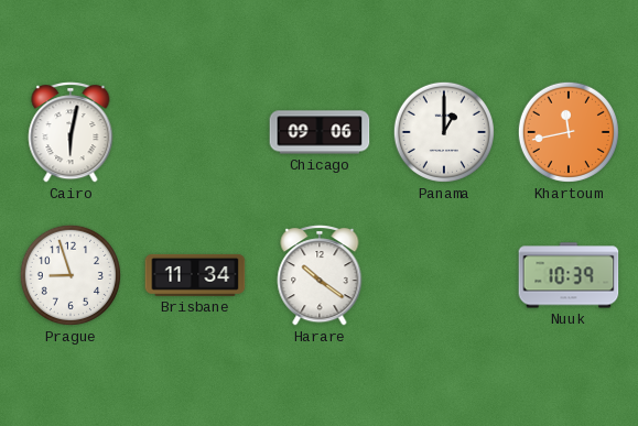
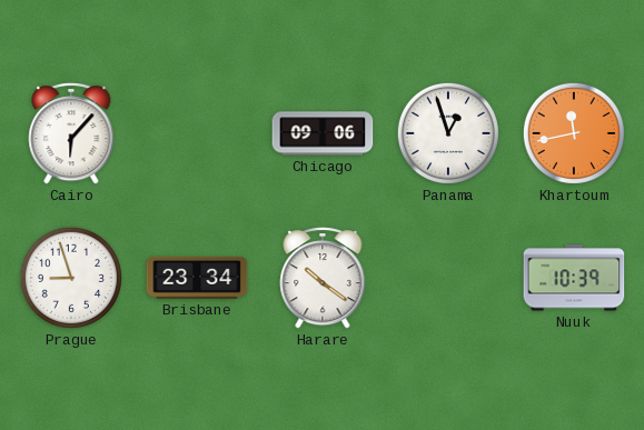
Cairo: 6:02 -> 6:07 (71, 133)
Panama: 1:00 -> 12:57 (448, 133)
Brisbane: 11:34 -> 23:34 (197, 278)
